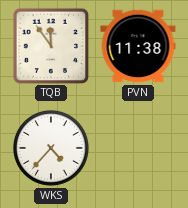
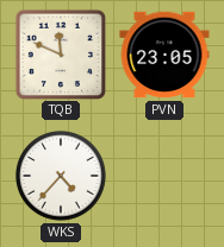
TQB: 11:54 -> 11:49 (60, 53)
PVN: 11:38 -> 23:05 (164, 55)
